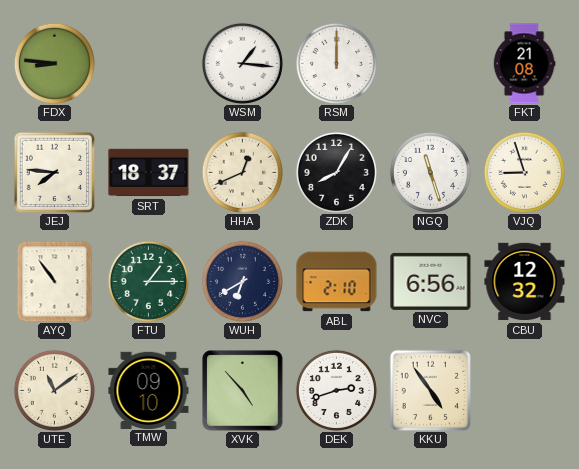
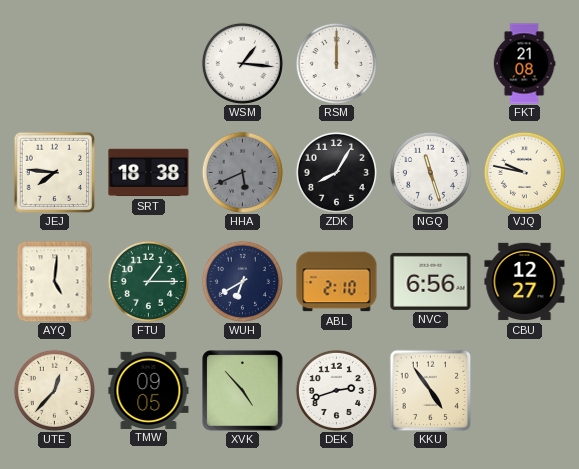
FDX: 8:46 -> none (54, 63)
SRT: 18:37 -> 18:38 (149, 173)
HHA: 12:41 -> 5:41 (242, 172)
HHA dial: cream -> grey (242, 172)
VJQ: 8:57 -> 9:47 (524, 172)
AYQ: 10:54 -> 5:01 (55, 281)
CBU: 12:32 -> 12:27 (525, 282)
UTE: 11:09 -> 12:37 (54, 390)
TMW: 09:10 -> 09:05 (149, 390)
